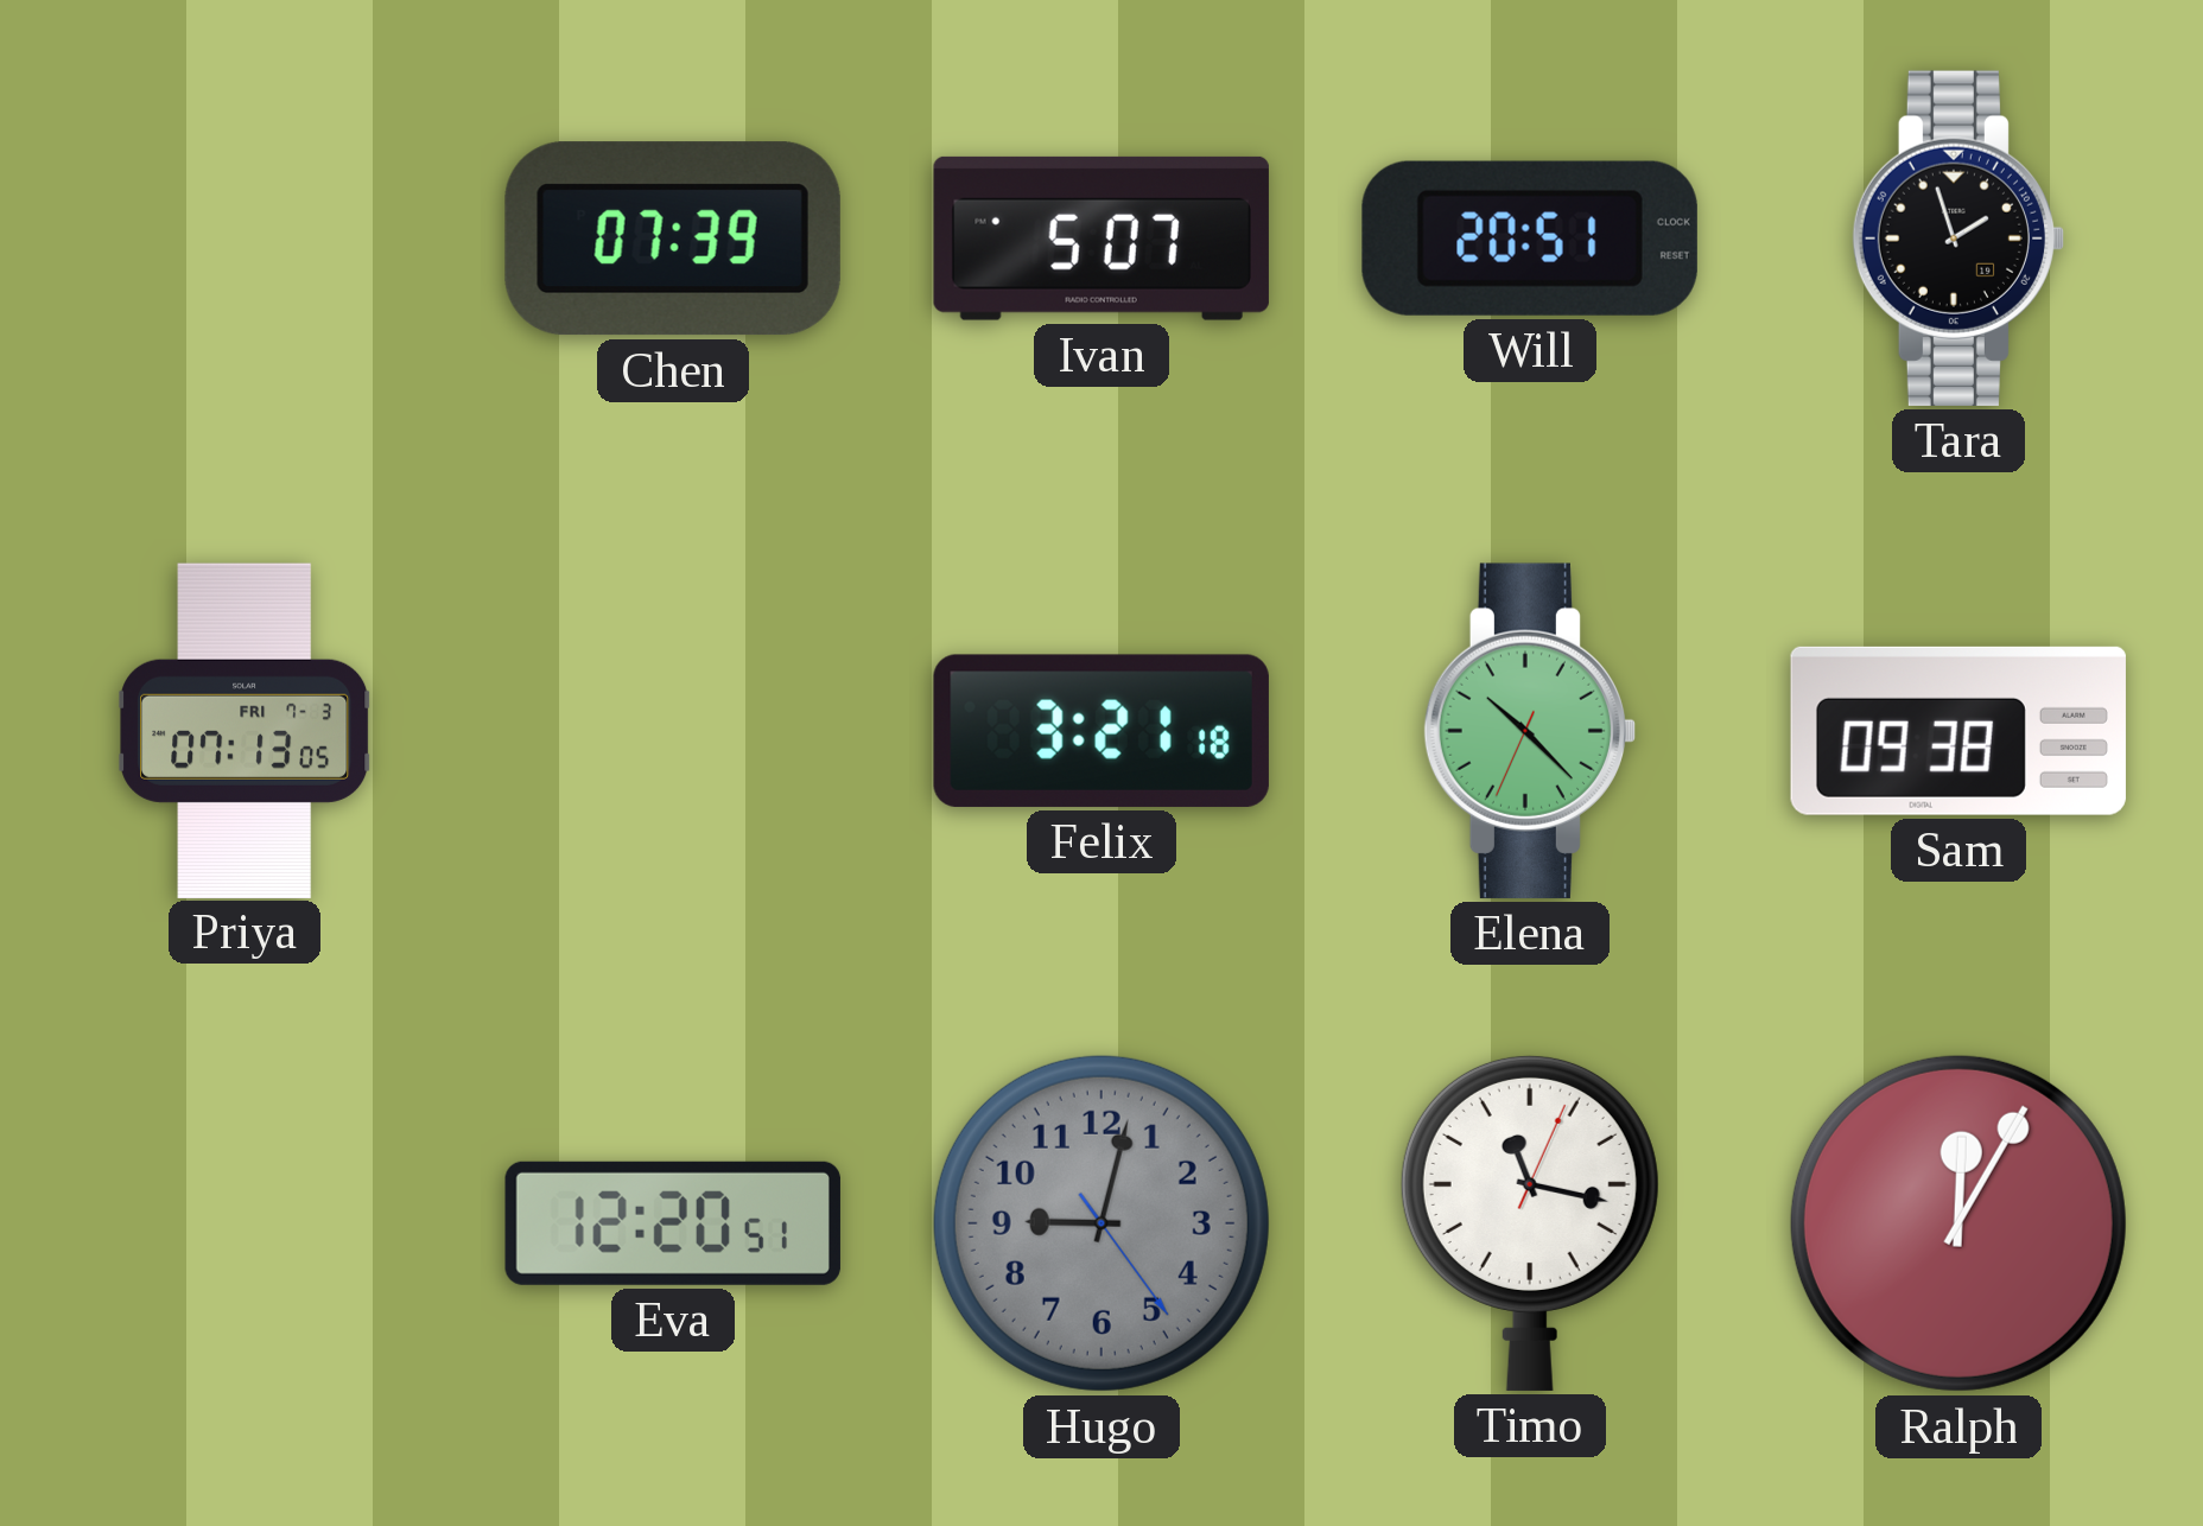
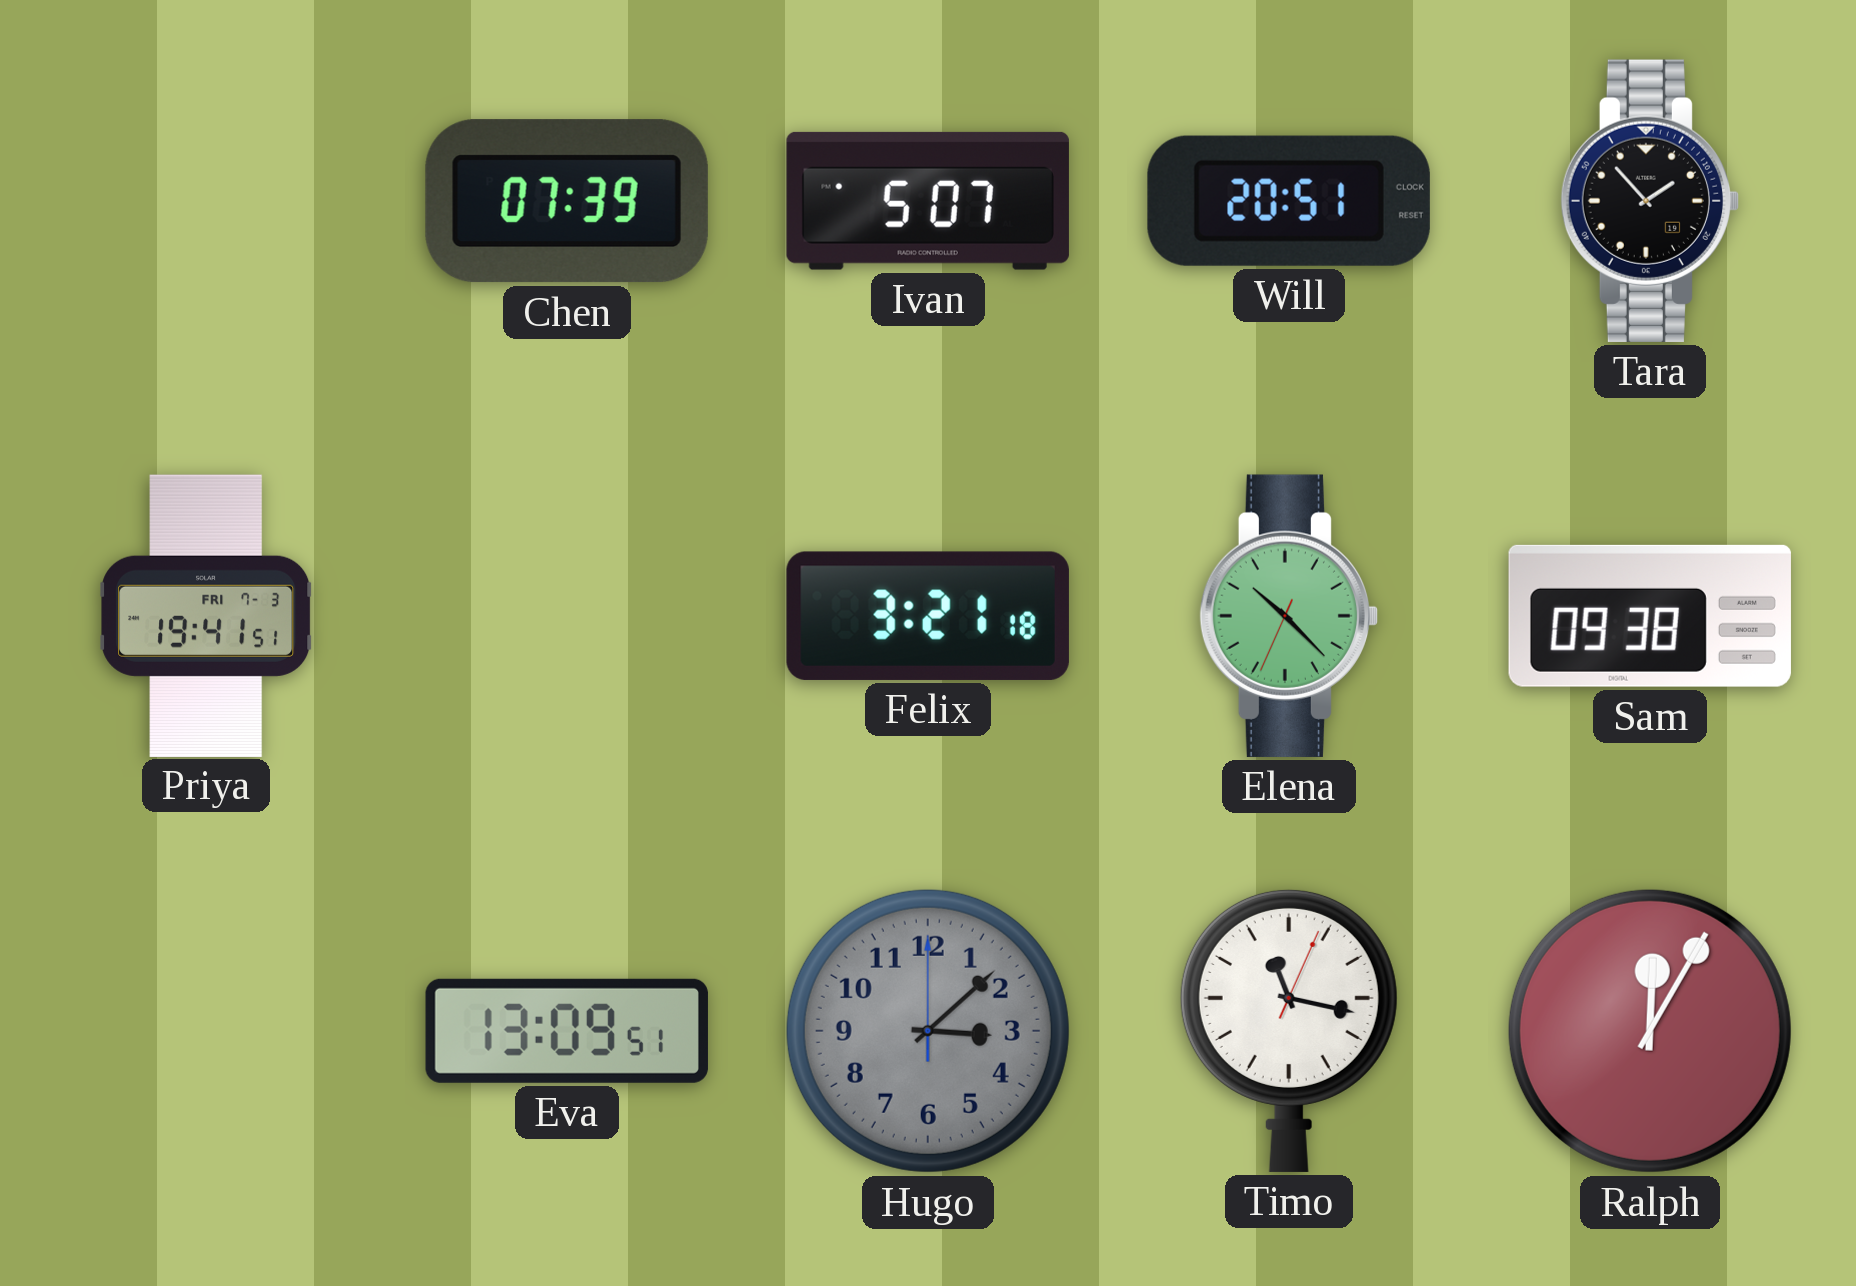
Tara: 1:57 -> 1:53 (1649, 201)
Priya: 07:13 -> 19:41 (207, 615)
Eva: 12:20 -> 13:09 (567, 1031)
Hugo: 9:02 -> 3:08 (928, 1031)
